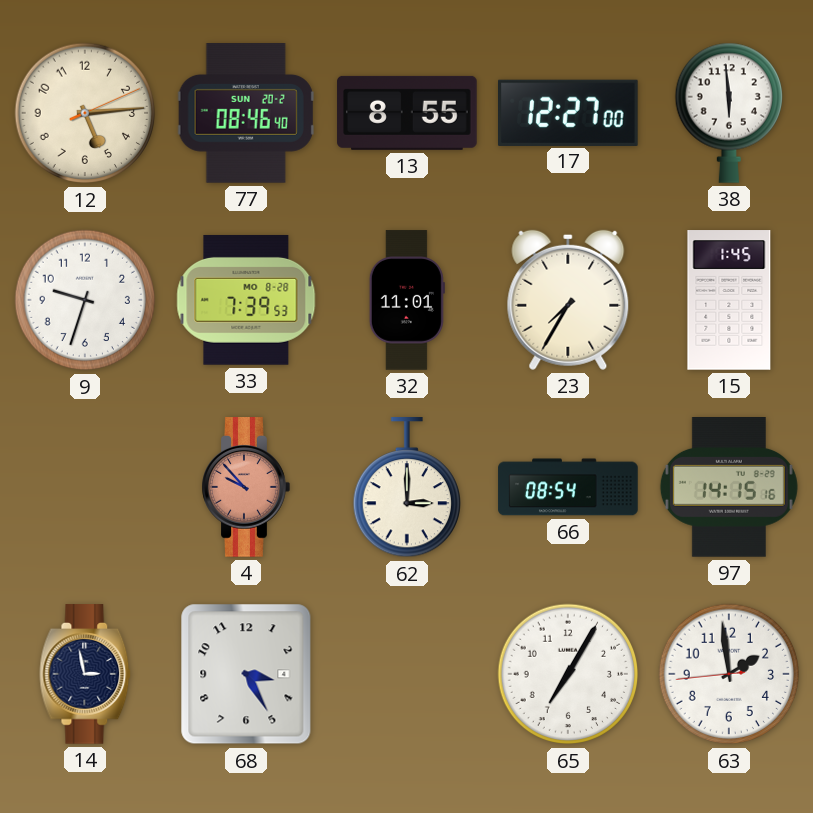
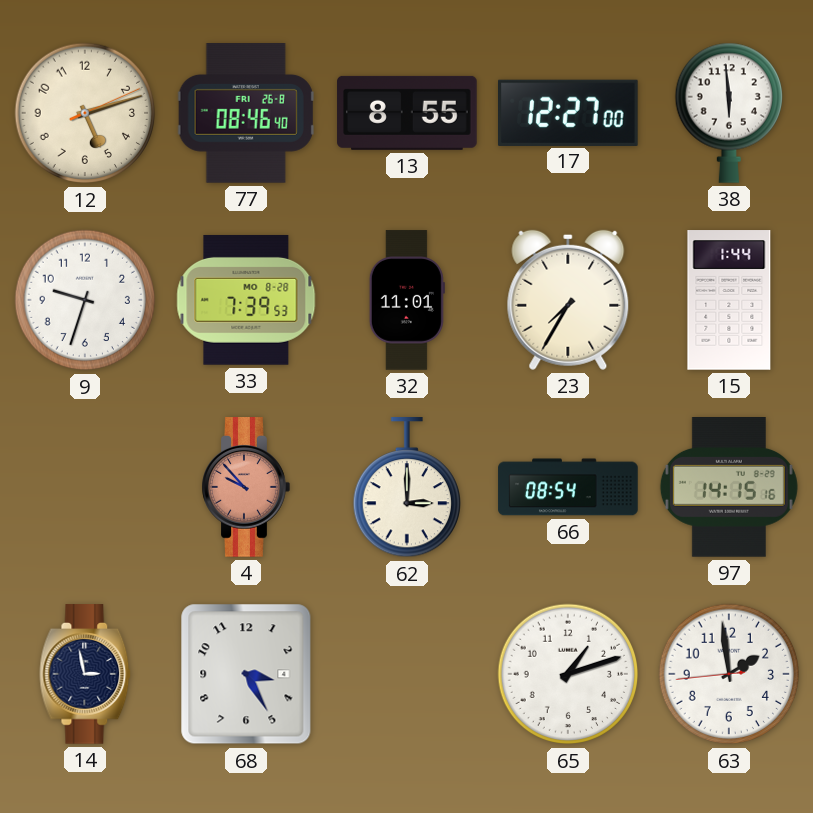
12: 5:14 -> 5:12 (85, 113)
77 date: SUN 20-2 -> FRI 26-8 (246, 113)
15: 1:45 -> 1:44 (729, 300)
65: 7:05 -> 1:12 (568, 674)
